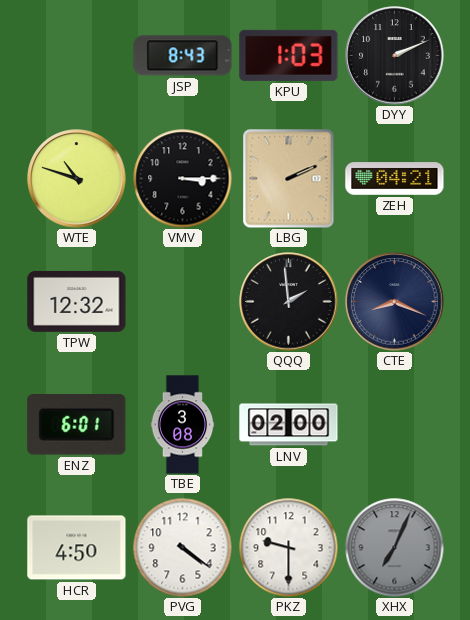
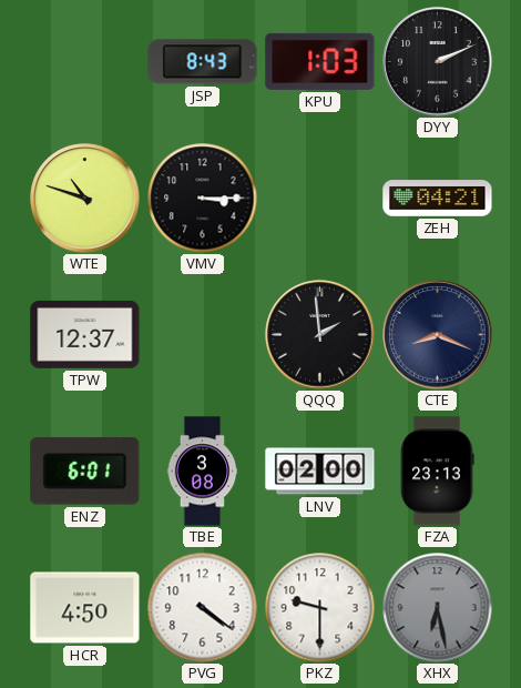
LBG: 2:11 -> none (289, 179)
TPW: 12:32 -> 12:37 (85, 334)
FZA: none -> 23:13 (437, 472)
XHX: 7:04 -> 6:28 (438, 608)
